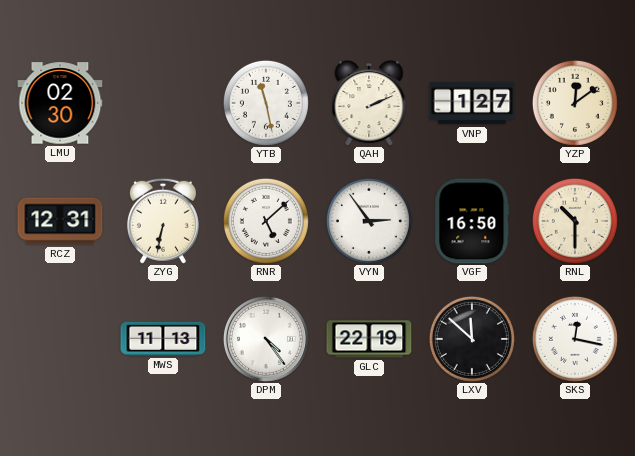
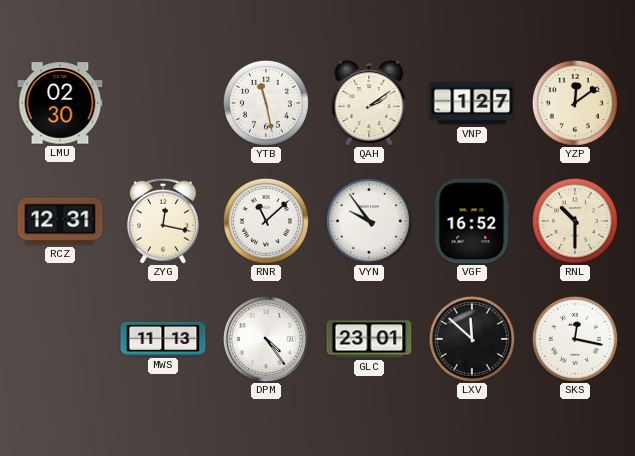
QAH: 2:11 -> 2:09 (369, 103)
ZYG: 6:32 -> 12:17 (163, 221)
RNR: 5:08 -> 11:08 (266, 221)
VYN: 2:54 -> 9:54 (369, 221)
VGF: 16:50 -> 16:52 (472, 221)
GLC: 22:19 -> 23:01 (369, 339)
